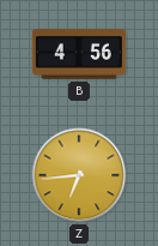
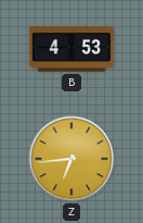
B: 4:56 -> 4:53 (71, 49)
